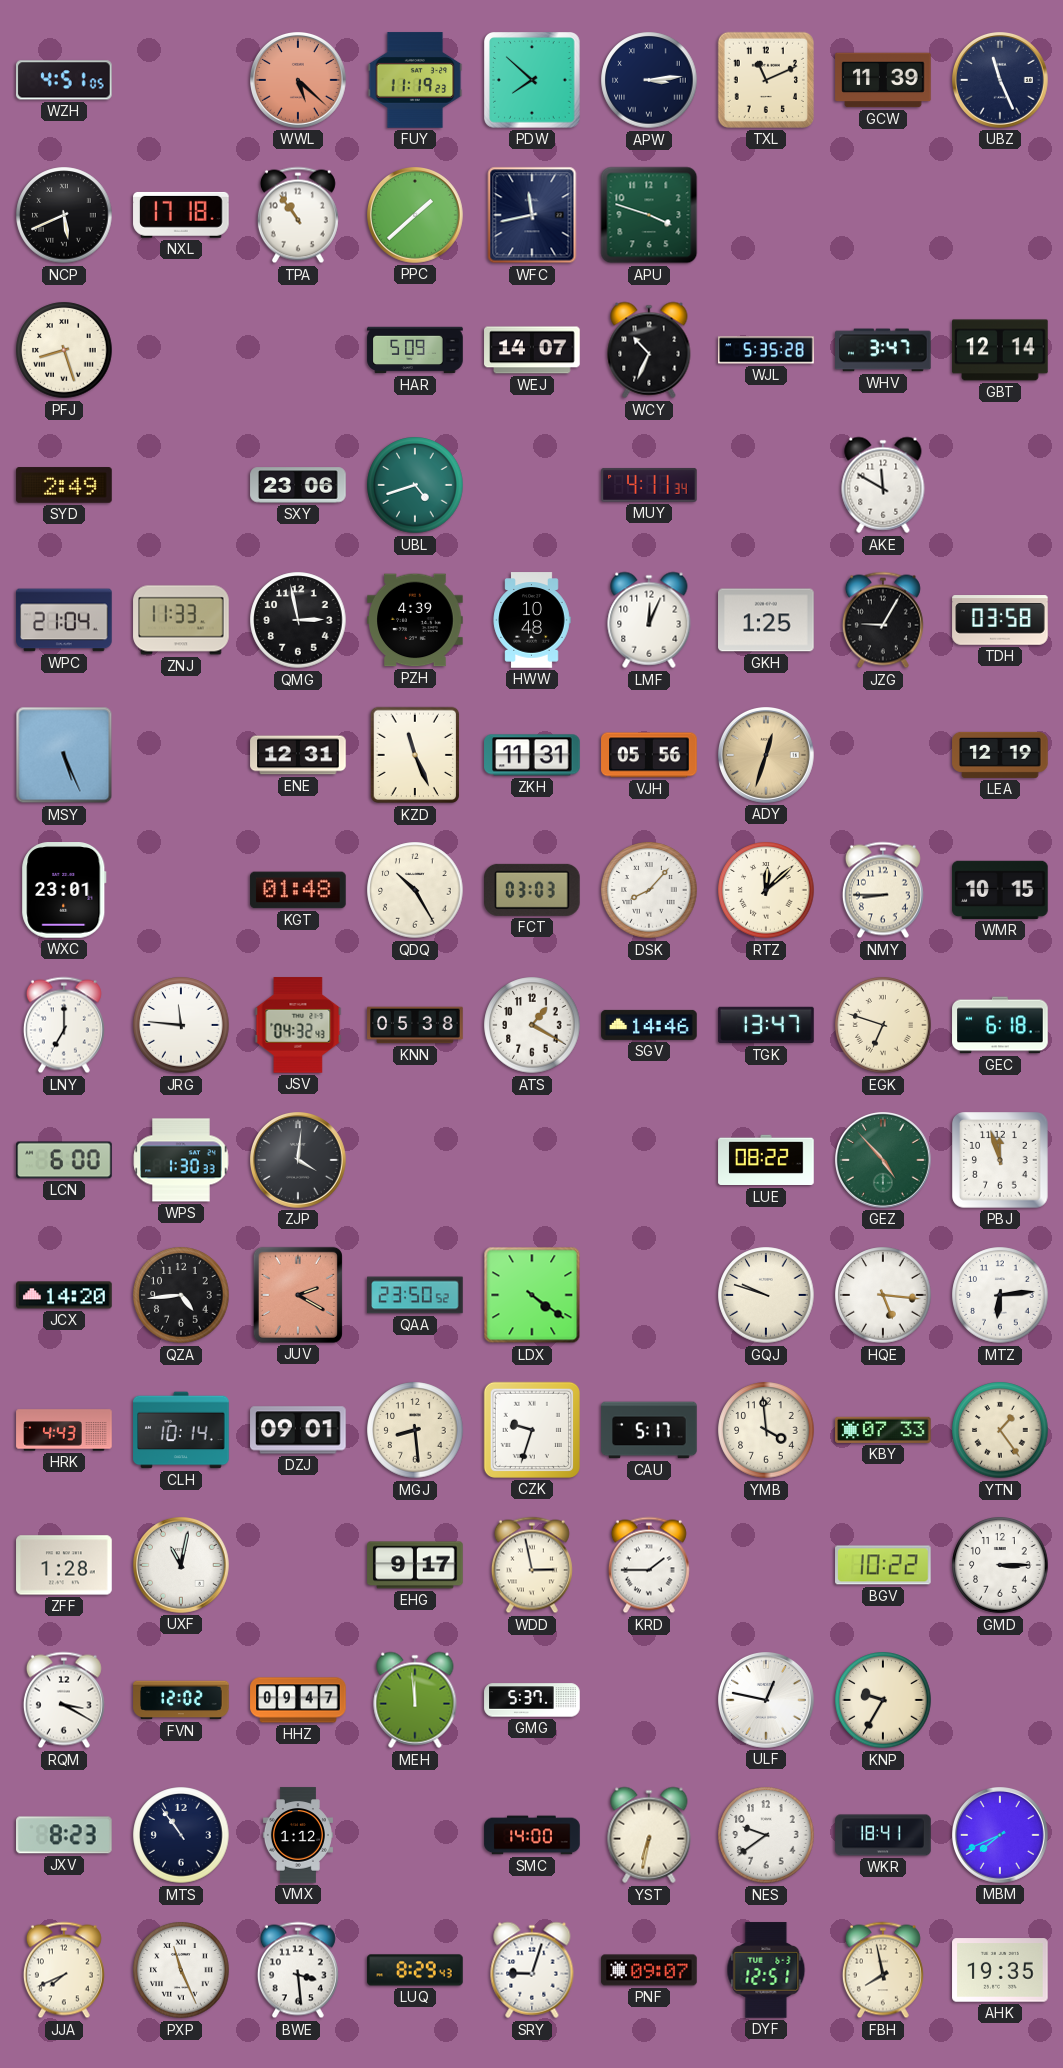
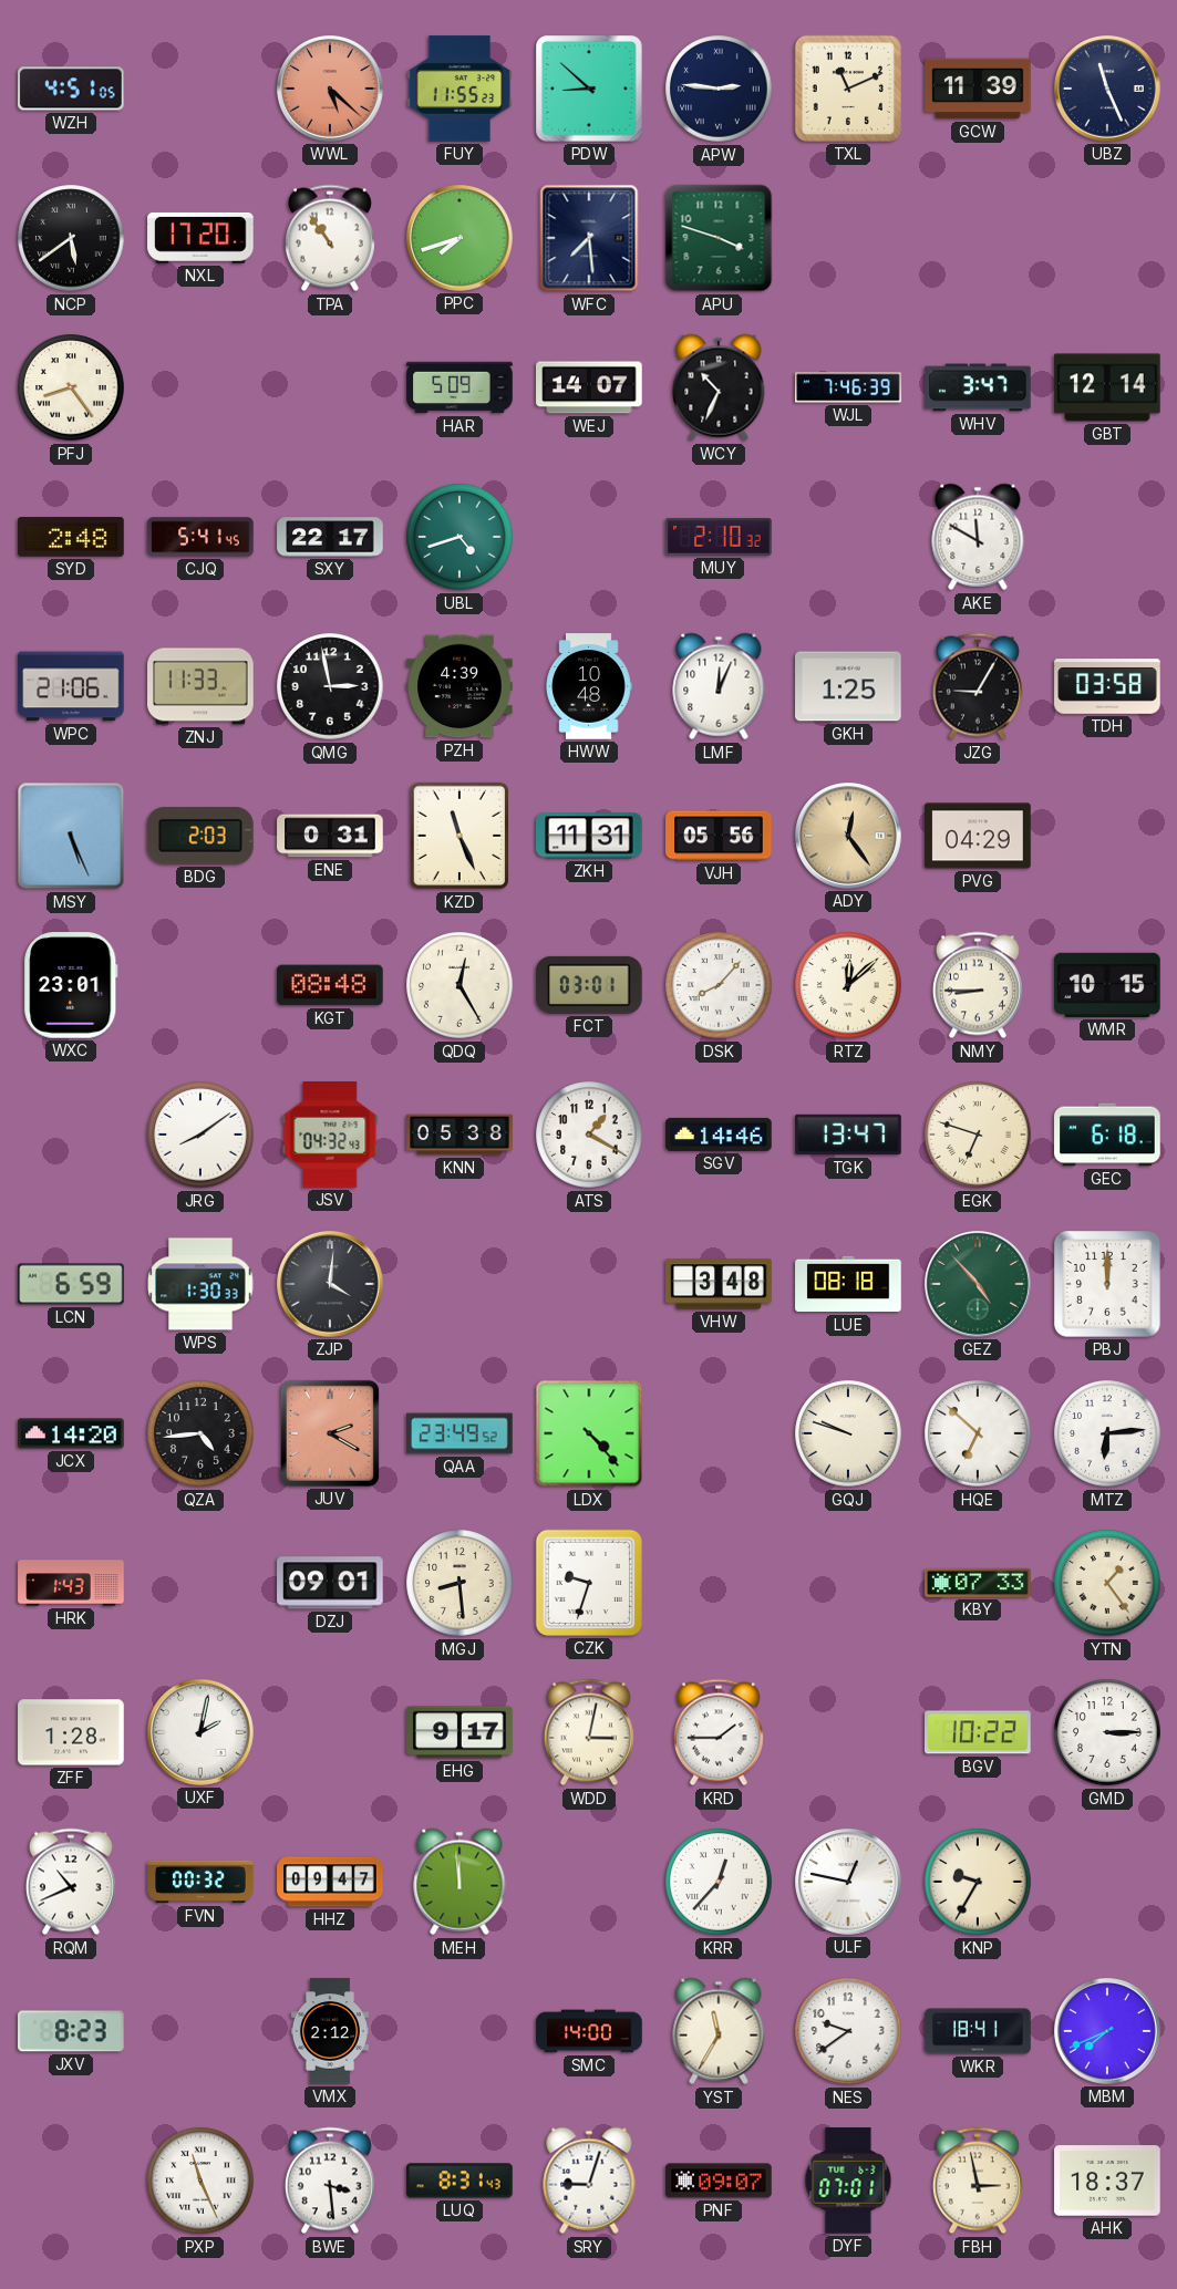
FUY: 11:19 -> 11:55 (460, 89)
PDW: 7:52 -> 8:52 (589, 89)
APW: 3:14 -> 2:46 (719, 89)
NCP: 5:41 -> 5:39 (71, 238)
NXL: 17:18 -> 17:20 (200, 238)
PPC: 1:38 -> 7:42 (461, 239)
WFC: 11:43 -> 7:29 (589, 238)
PFJ: 8:27 -> 8:24 (71, 387)
WJL: 5:35 -> 7:46 (848, 387)
SYD: 2:49 -> 2:48 (71, 537)
CJQ: none -> 5:41 (200, 537)
SXY: 23:06 -> 22:17 (330, 537)
MUY: 4:11 -> 2:10 (719, 537)
WPC: 21:04 -> 21:06 (71, 686)
BDG: none -> 2:03 (202, 836)
ENE: 12:31 -> 0:31 (330, 836)
ADY: 12:33 -> 12:24 (849, 837)
PVG: none -> 04:29 (978, 836)
LEA: 12:19 -> none (1000, 755)
KGT: 01:48 -> 08:48 (330, 985)
QDQ: 10:25 -> 12:25 (460, 985)
FCT: 03:03 -> 03:01 (590, 985)
LNY: 7:00 -> none (64, 1025)
JRG: 11:46 -> 8:09 (200, 1135)
LCN: 6:00 -> 6:59 (71, 1284)
VHW: none -> 3:48 (719, 1284)
LUE: 08:22 -> 08:18 (848, 1284)
PBJ: 11:57 -> 12:00 (1107, 1284)
QAA: 23:50 -> 23:49 (460, 1433)
LDX: 4:21 -> 4:23 (589, 1433)
HQE: 5:16 -> 6:52 (978, 1433)
HRK: 4:43 -> 1:43 (71, 1583)
CLH: 10:14 -> none (181, 1430)
CAU: 5:17 -> none (649, 1430)
YMB: 3:59 -> none (766, 1430)
UXF: 11:02 -> 2:02 (202, 1733)
WDD: 2:58 -> 3:02 (589, 1732)
RQM: 3:20 -> 10:41 (71, 1882)
FVN: 12:02 -> 00:32 (200, 1882)
GMG: 5:37 -> none (532, 1700)
KRR: none -> 12:37 (719, 1882)
MTS: 10:54 -> none (181, 1835)
VMX: 1:12 -> 2:12 (330, 2031)
YST: 6:32 -> 11:35 (719, 2031)
JJA: 7:41 -> none (64, 1970)
LUQ: 8:29 -> 8:31 (460, 2181)
DYF: 12:51 -> 07:01 (848, 2181)
FBH: 7:58 -> 2:58 (978, 2181)
AHK: 19:35 -> 18:37 (1107, 2181)
